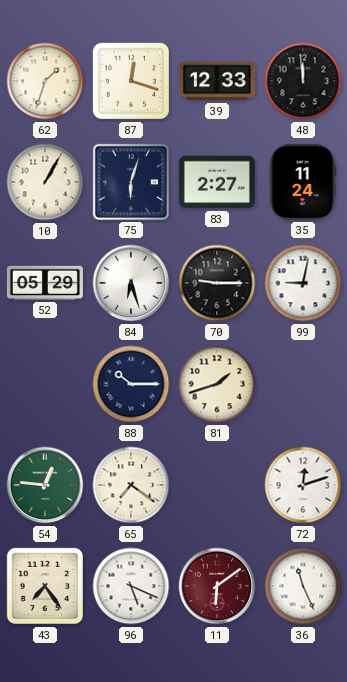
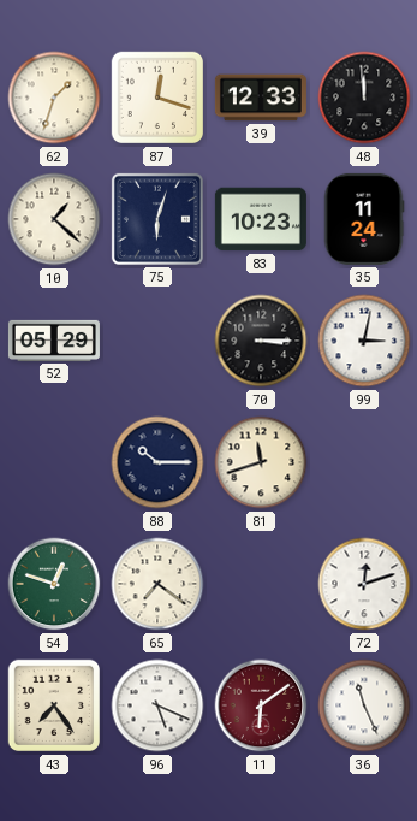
10: 1:05 -> 1:22 (54, 219)
83: 2:27 -> 10:23 (261, 219)
84: 6:27 -> none (131, 283)
70: 9:15 -> 3:15 (261, 341)
99: 9:02 -> 3:02 (364, 341)
81: 1:42 -> 11:42 (261, 462)
54: 12:46 -> 12:48 (54, 584)
